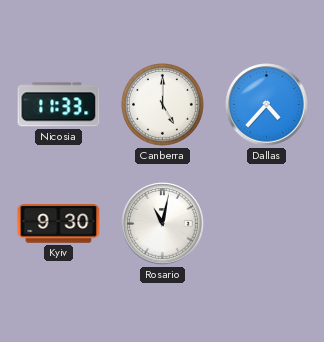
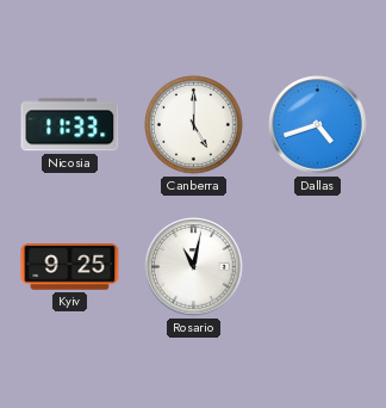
Dallas: 4:37 -> 4:42 (318, 125)
Kyiv: 9:30 -> 9:25 (70, 267)
